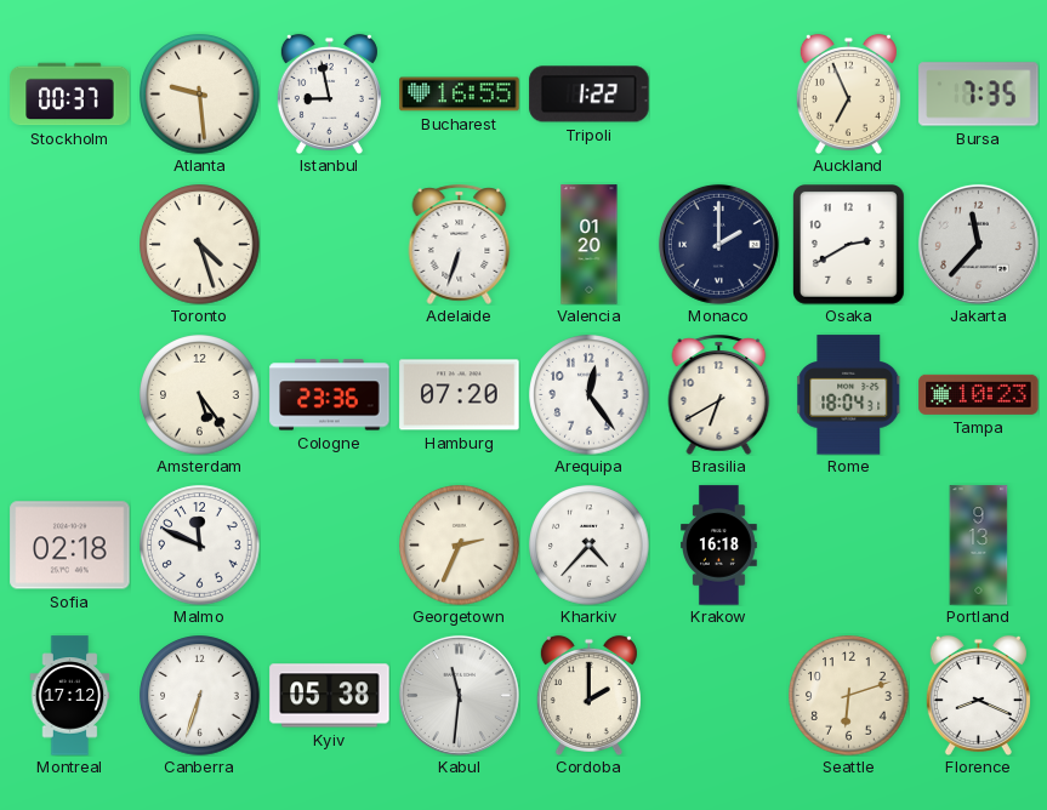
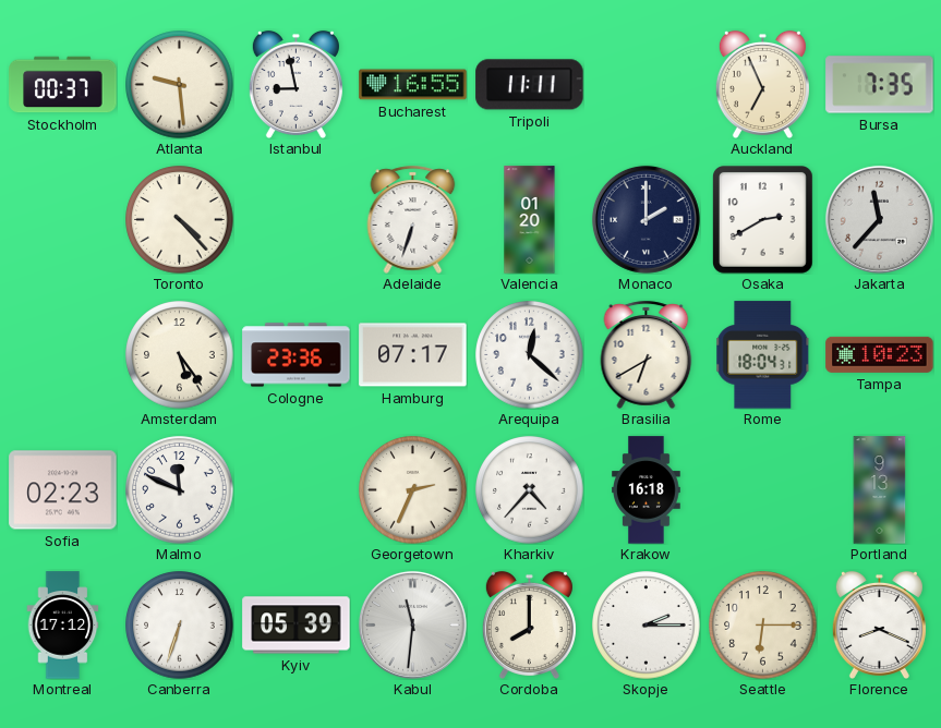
Tripoli: 1:22 -> 11:11 (530, 85)
Toronto: 4:27 -> 4:23 (180, 220)
Hamburg: 07:20 -> 07:17 (413, 355)
Arequipa: 12:24 -> 12:22 (530, 355)
Sofia: 02:18 -> 02:23 (63, 490)
Kyiv: 05:38 -> 05:39 (297, 626)
Cordoba: 2:00 -> 8:00 (529, 624)
Skopje: none -> 2:15 (647, 626)
Seattle: 6:12 -> 6:15 (763, 626)
